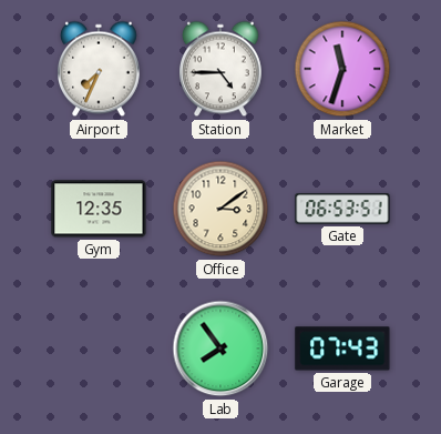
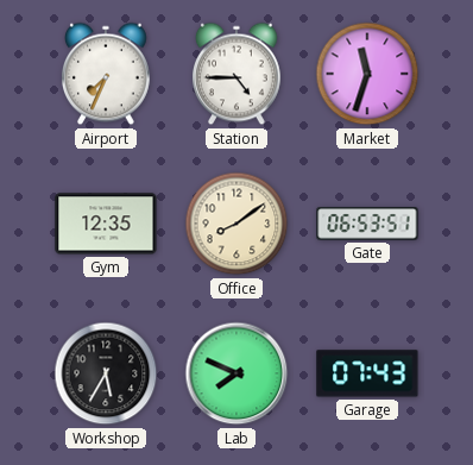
Office: 3:09 -> 8:09 (236, 224)
Workshop: none -> 5:35 (106, 373)
Lab: 7:54 -> 7:49 (236, 373)
